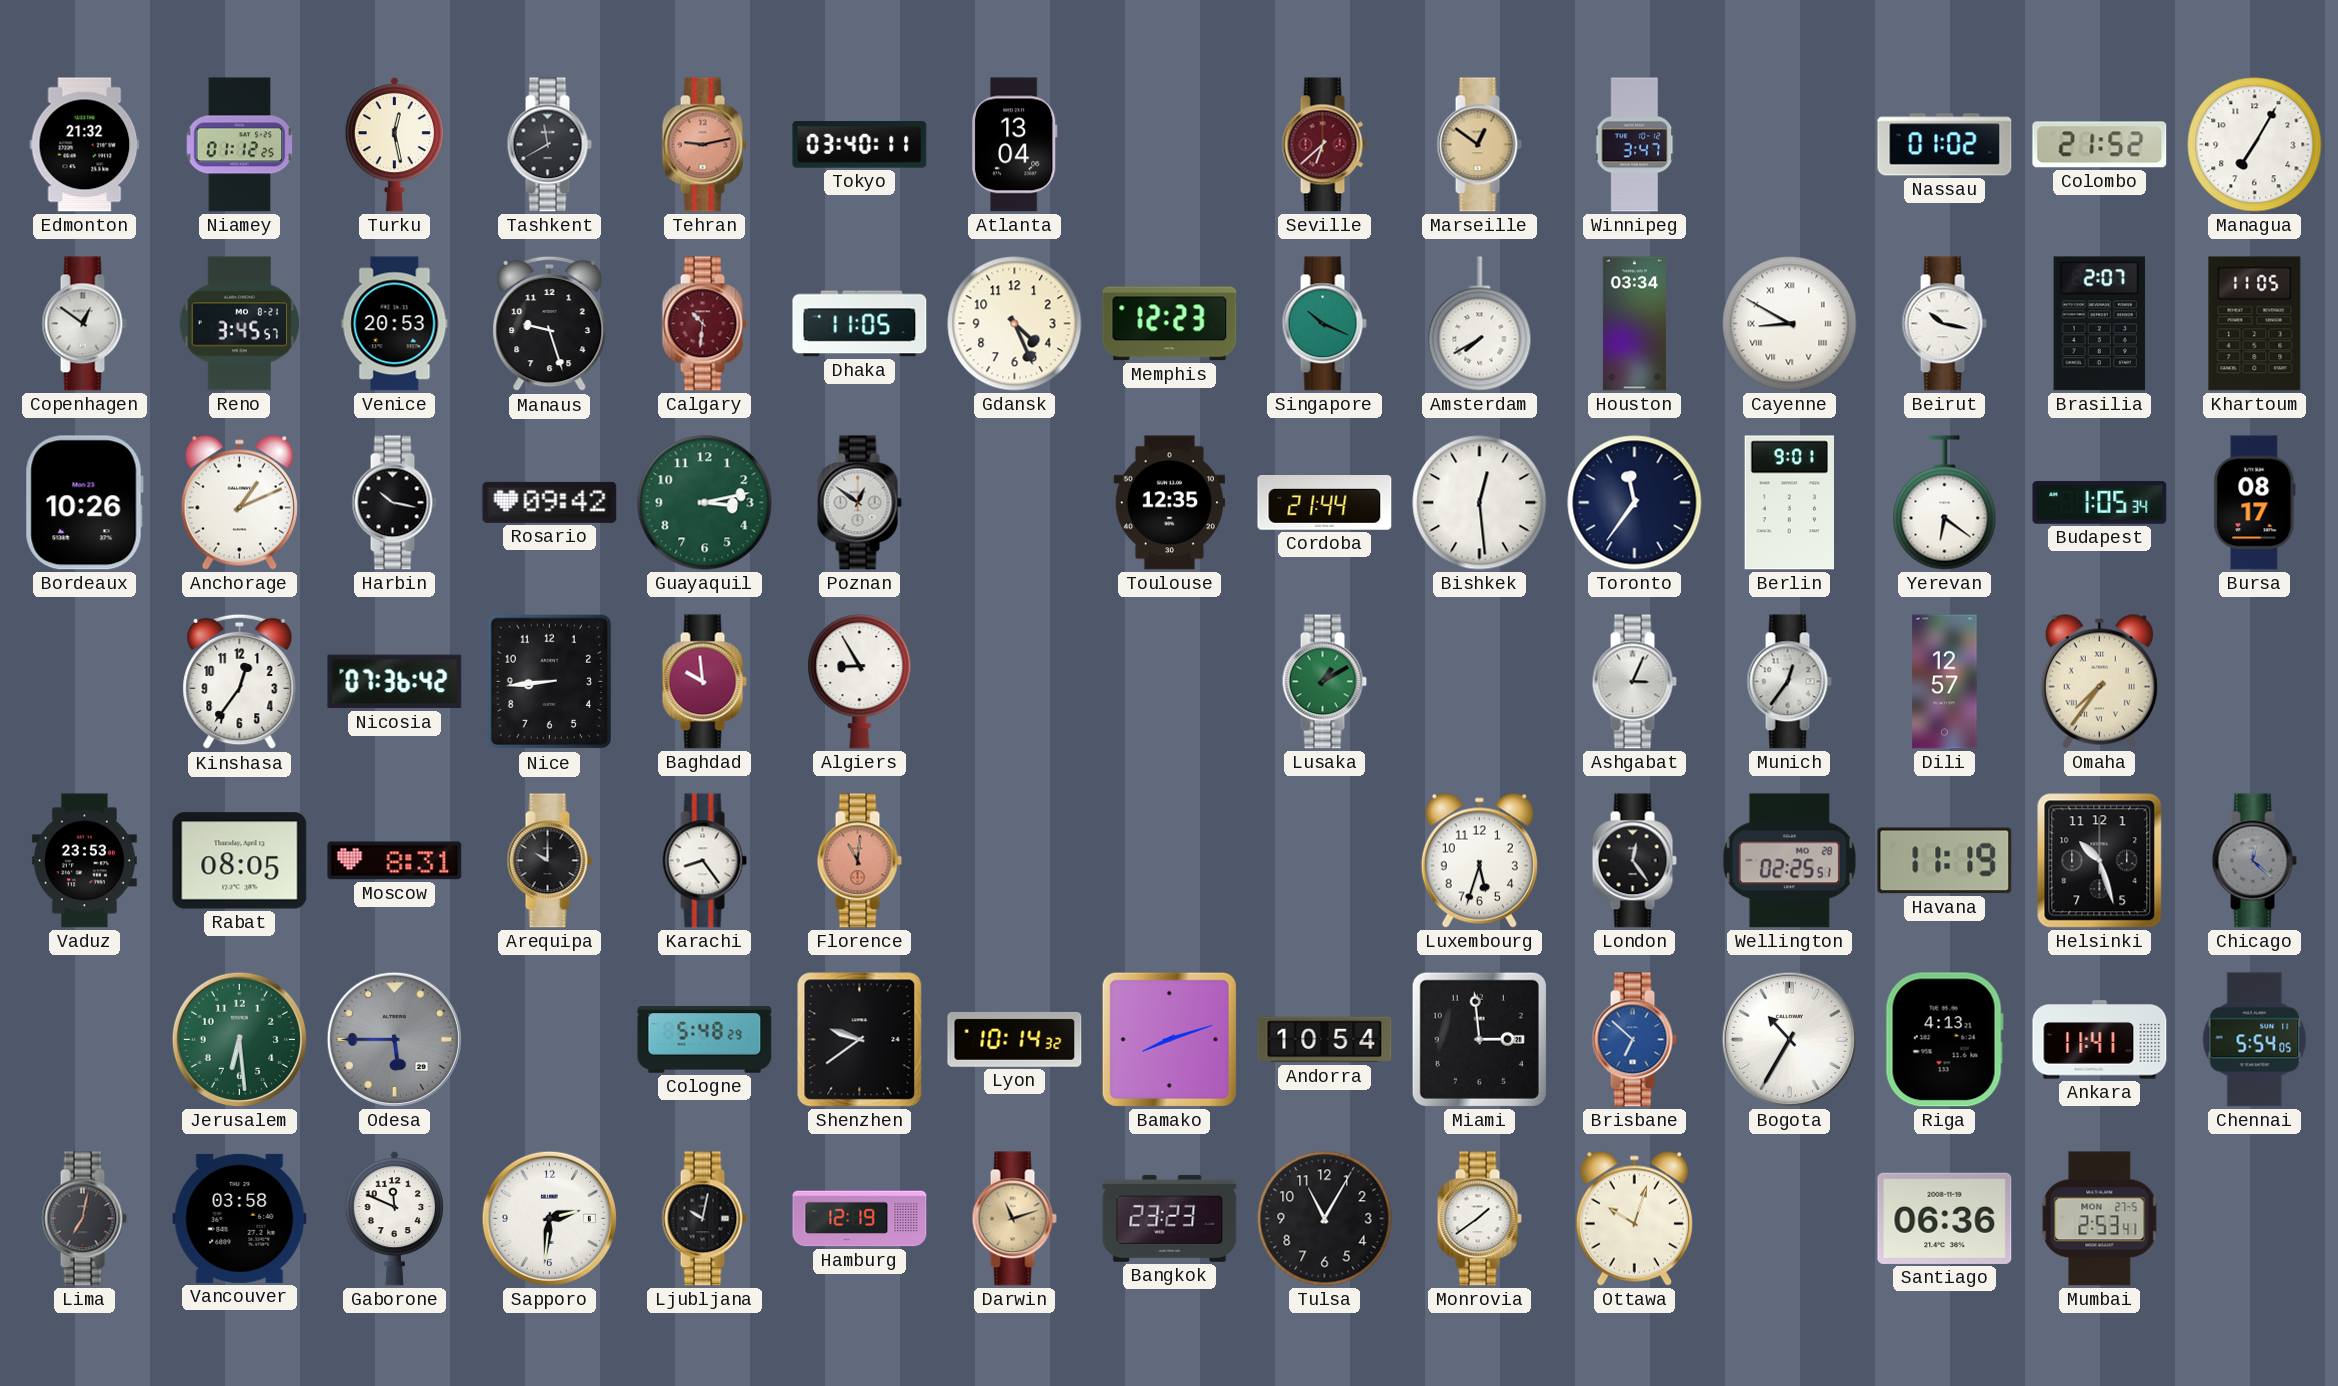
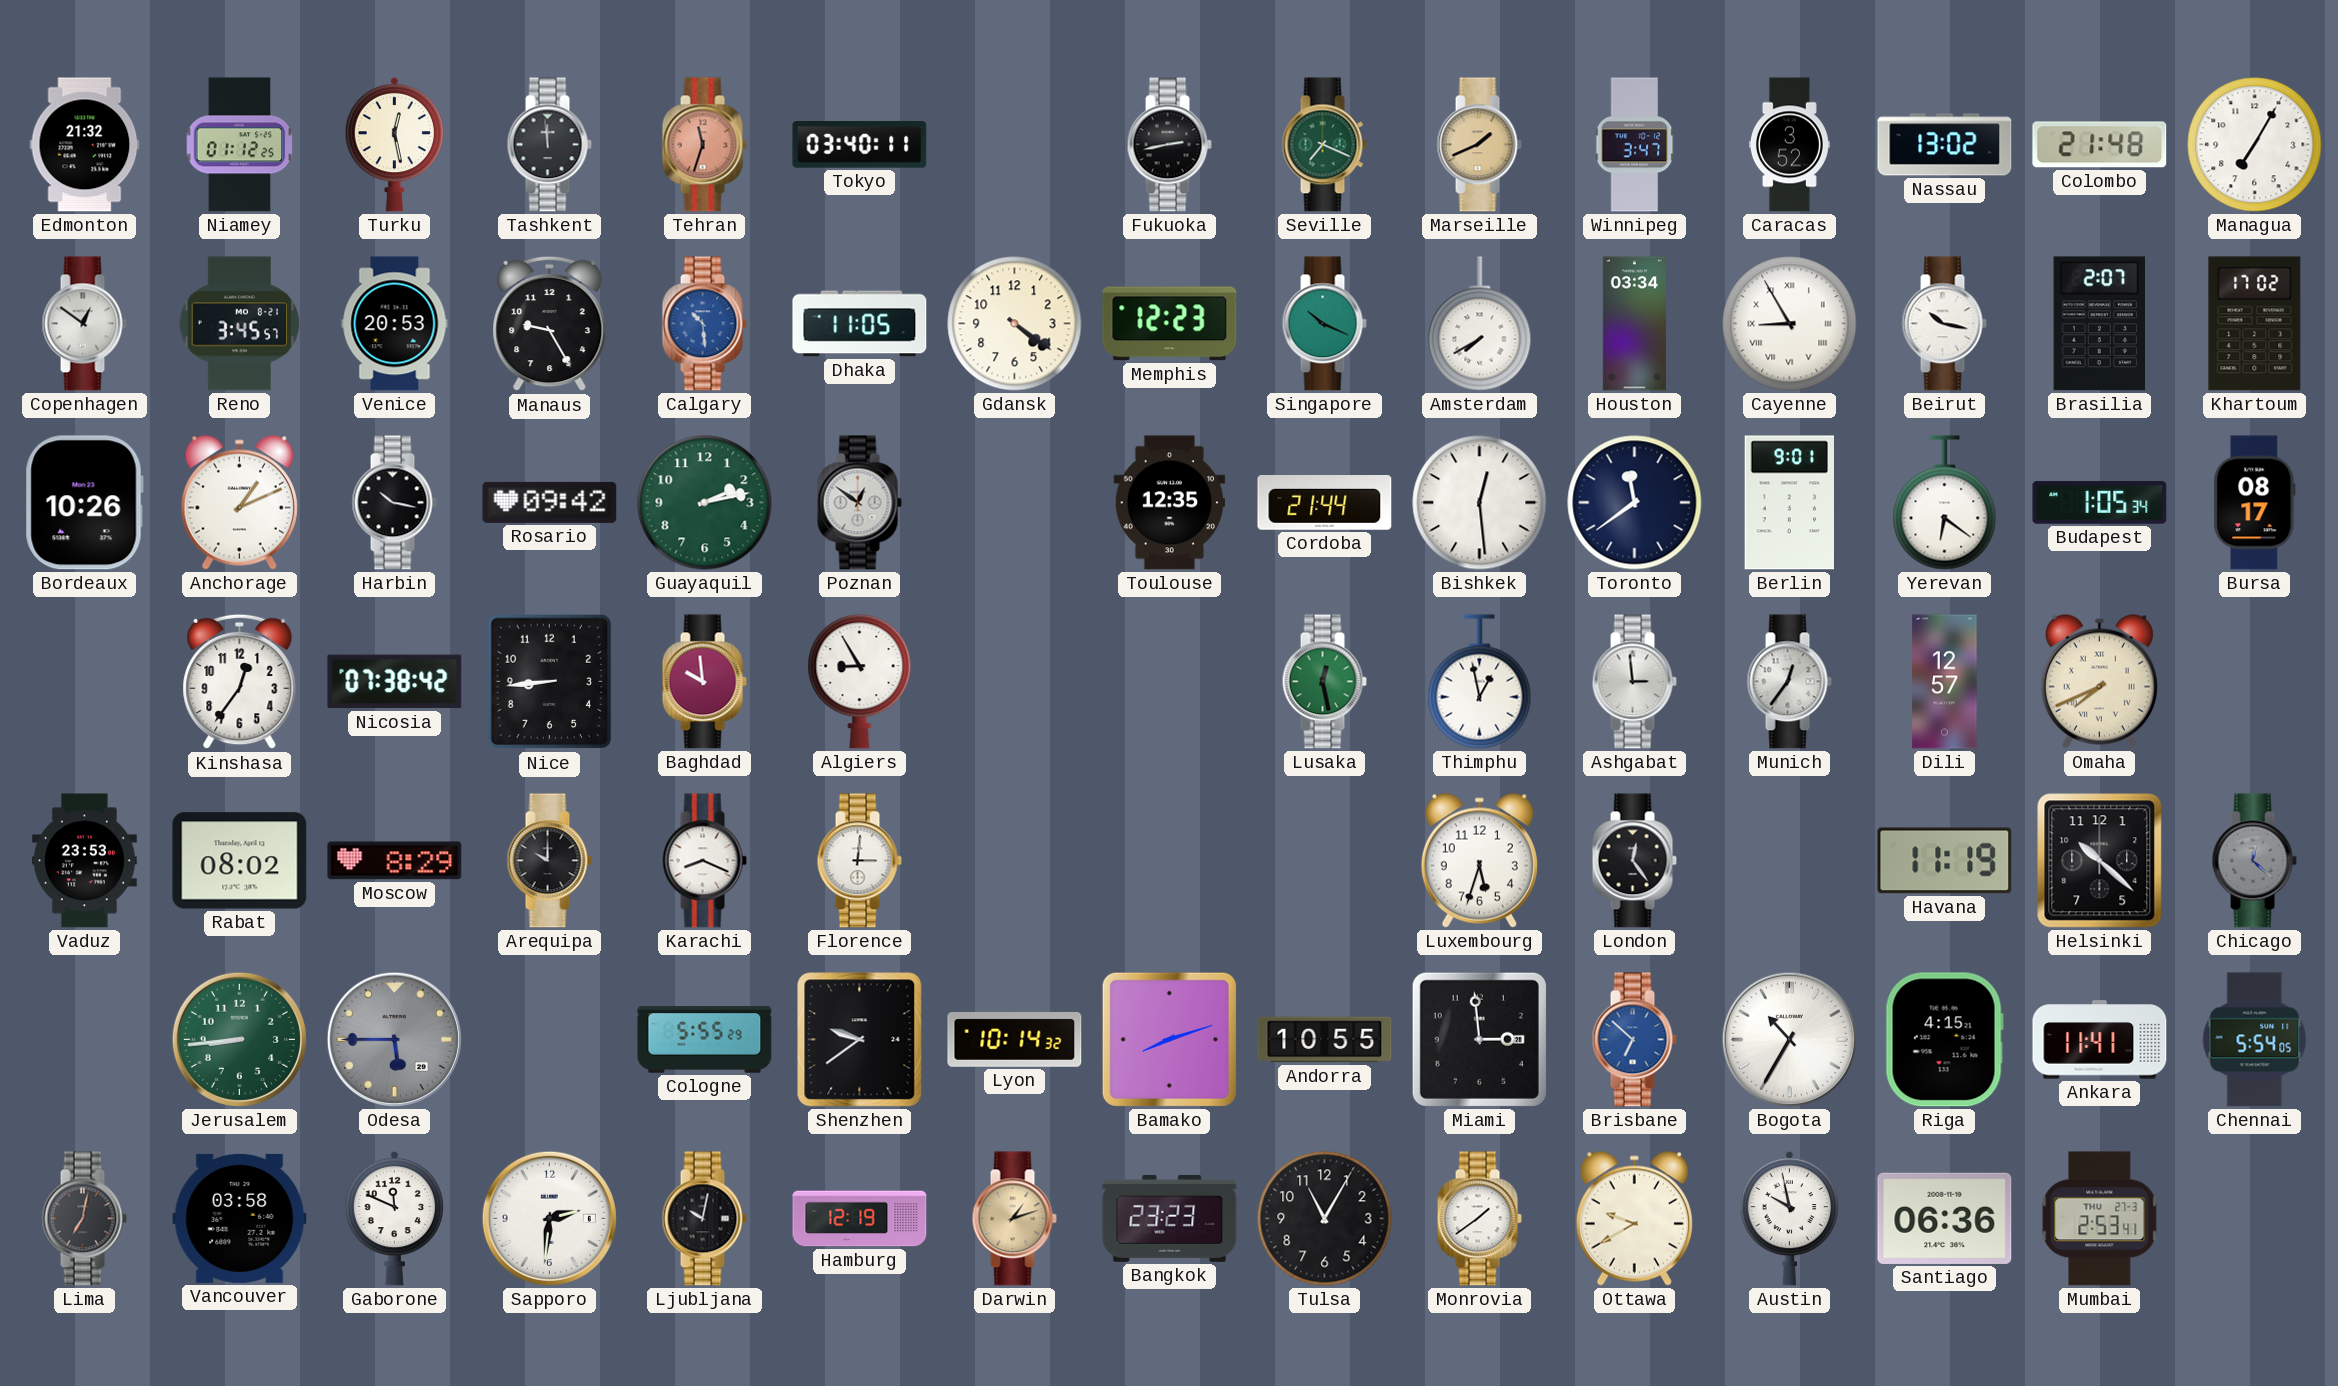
Tashkent: 11:40 -> 11:59 (549, 145)
Tehran: 9:13 -> 11:33 (704, 145)
Atlanta: 13:04 -> none (1015, 145)
Fukuoka: none -> 2:43 (1169, 145)
Seville: 6:38 -> 7:19 (1324, 145)
Seville dial: burgundy -> green (1324, 145)
Marseille: 12:51 -> 1:41 (1479, 145)
Caracas: none -> 3:52 (1789, 145)
Nassau: 01:02 -> 13:02 (1945, 145)
Colombo: 21:52 -> 21:48 (2100, 145)
Manaus: 9:27 -> 9:25 (550, 324)
Calgary: 10:31 -> 10:29 (704, 324)
Calgary dial: burgundy -> blue (704, 324)
Gdansk: 4:26 -> 4:21 (1015, 324)
Cayenne: 8:50 -> 8:55 (1790, 324)
Khartoum: 11:05 -> 17:02 (2255, 324)
Guayaquil: 3:13 -> 2:13 (705, 503)
Toronto: 11:36 -> 11:39 (1635, 503)
Nicosia: 07:36 -> 07:38 (395, 682)
Lusaka: 1:10 -> 12:28 (1324, 682)
Thimphu: none -> 12:58 (1480, 682)
Ashgabat: 3:04 -> 2:59 (1634, 682)
Omaha: 7:36 -> 7:41 (2099, 681)
Rabat: 08:05 -> 08:02 (240, 861)
Moscow: 8:31 -> 8:29 (395, 861)
Karachi: 8:24 -> 8:19 (704, 861)
Florence: 11:01 -> 3:01 (859, 861)
Florence dial: salmon -> white (859, 861)
Wellington: 02:25 -> none (1789, 861)
Helsinki: 10:27 -> 10:22 (2100, 861)
Jerusalem: 6:29 -> 8:44 (239, 1039)
Cologne: 5:48 -> 5:55 (705, 1040)
Andorra: 10:54 -> 10:55 (1325, 1040)
Riga: 4:13 -> 4:15 (1944, 1040)
Darwin: 11:12 -> 1:12 (1014, 1219)
Ottawa: 10:03 -> 9:40 (1634, 1218)
Austin: none -> 9:58 (1790, 1218)
Mumbai date: MON 27-5 -> THU 27-3 (2100, 1219)
